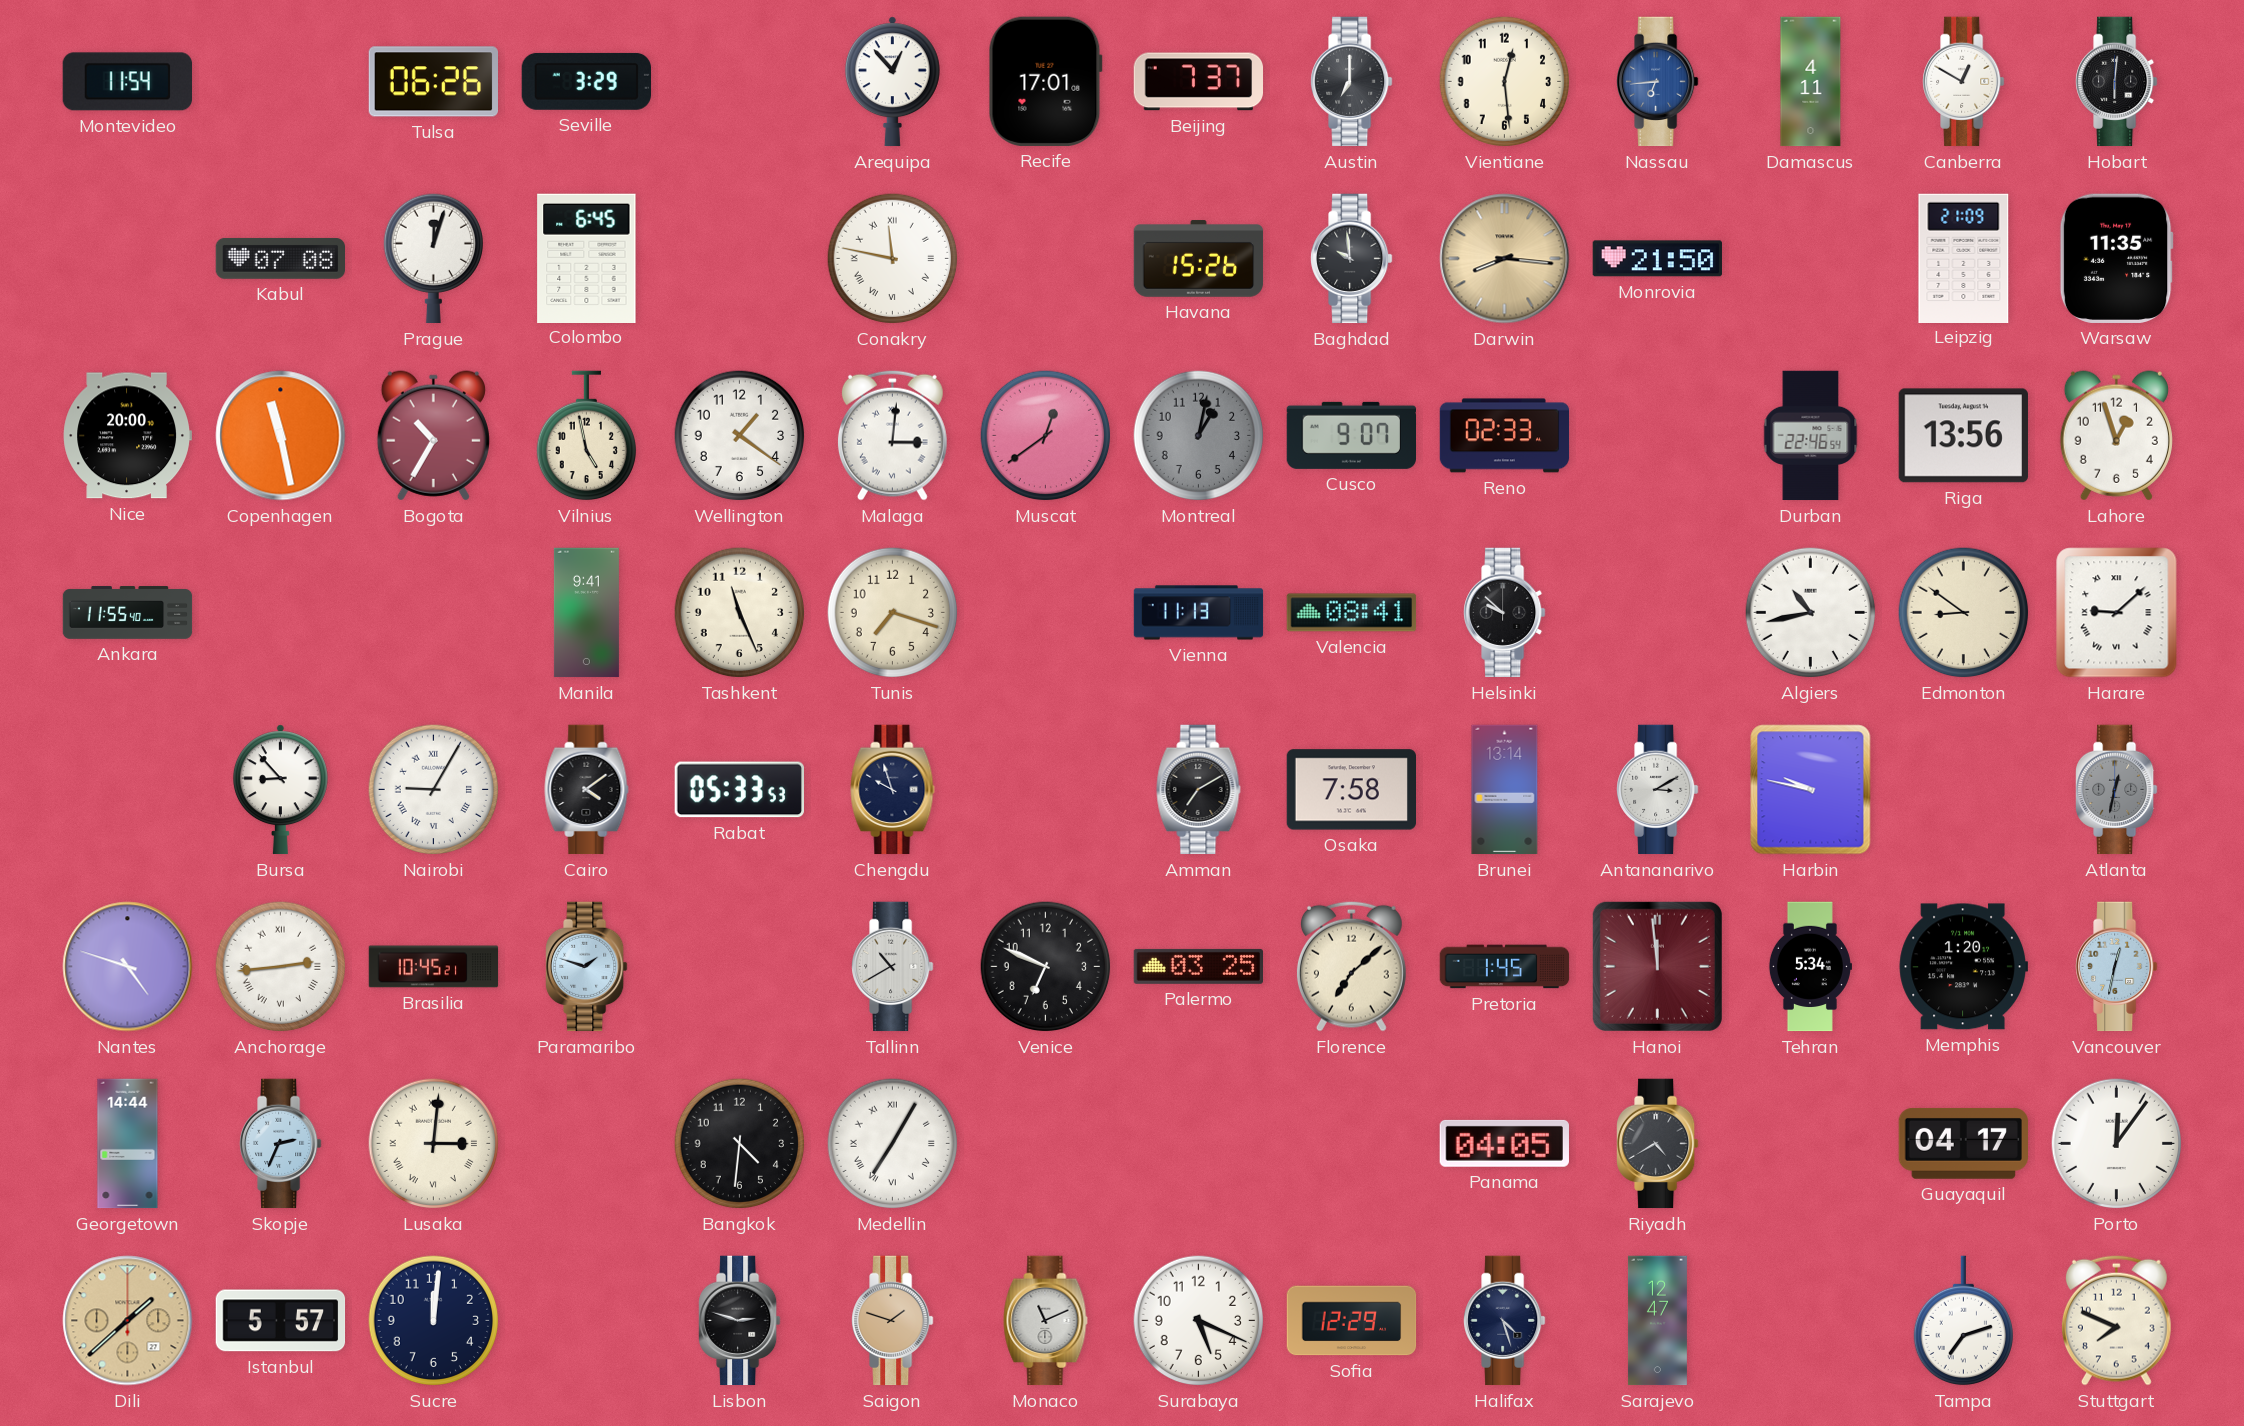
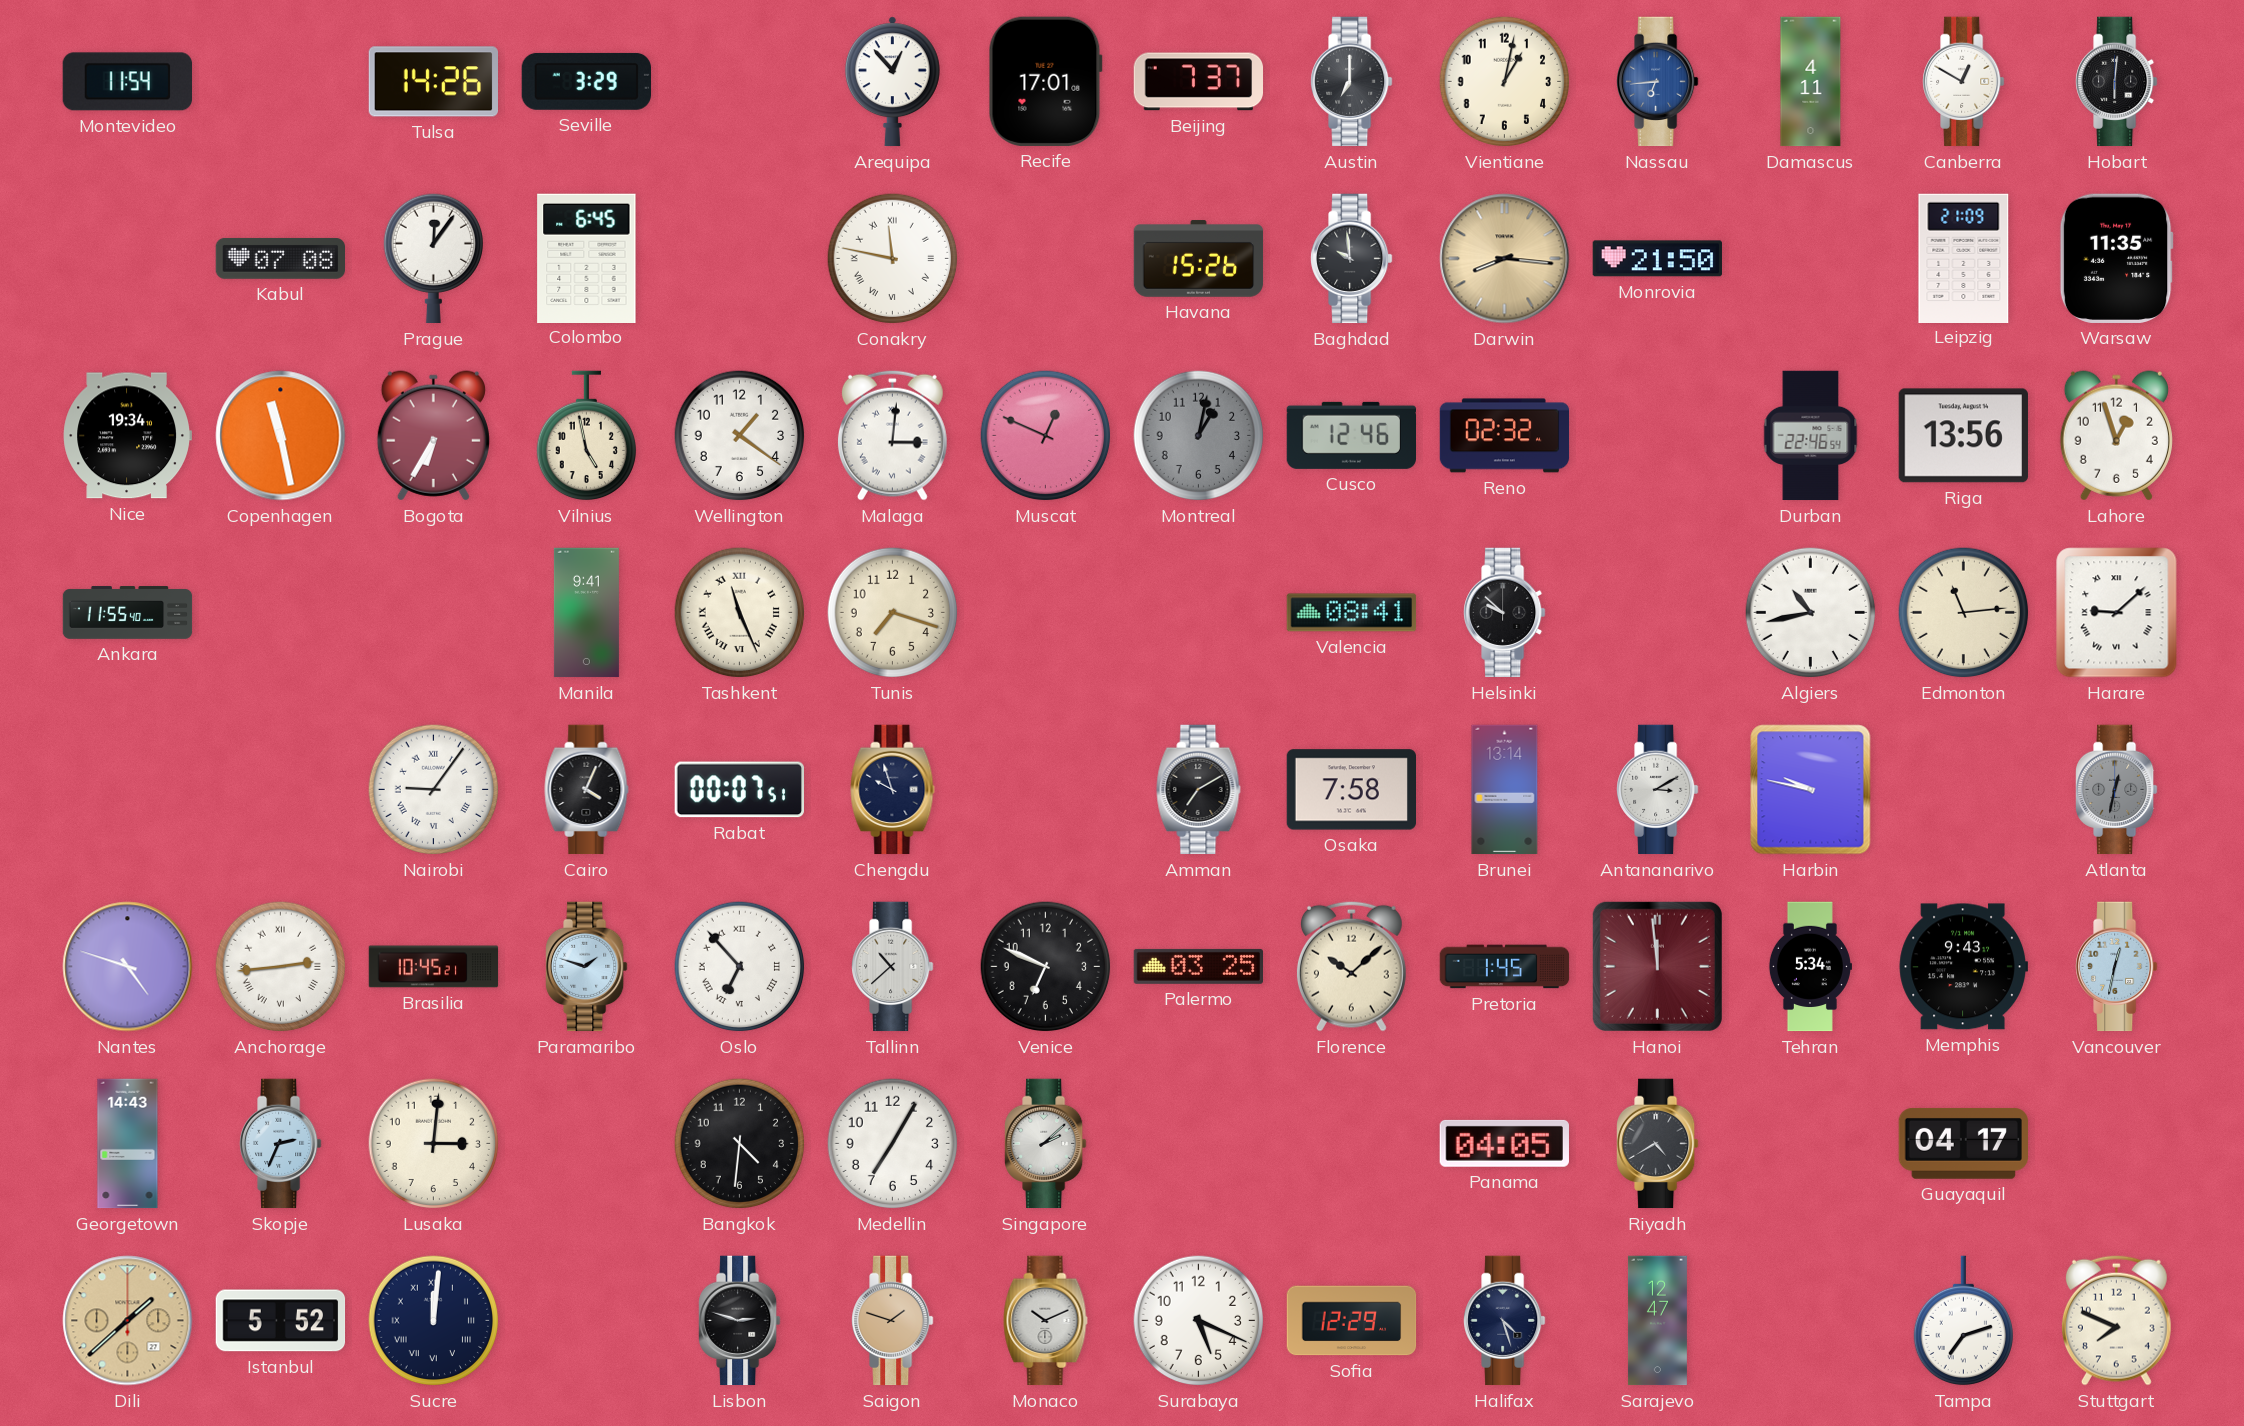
Tulsa: 06:26 -> 14:26 (433, 82)
Vientiane: 12:29 -> 1:02 (1505, 82)
Prague: 12:03 -> 12:06 (433, 259)
Nice: 20:00 -> 19:34 (127, 436)
Bogota: 10:35 -> 6:35 (433, 436)
Muscat: 12:39 -> 12:49 (1046, 436)
Cusco: 9:07 -> 12:46 (1351, 435)
Reno: 02:33 -> 02:32 (1505, 436)
Tashkent numerals: Arabic -> Roman (740, 613)
Vienna: 11:13 -> none (1199, 613)
Edmonton: 8:51 -> 11:14 (1964, 613)
Bursa: 8:53 -> none (280, 790)
Nairobi: 9:05 -> 9:06 (434, 790)
Cairo: 4:09 -> 4:04 (587, 790)
Rabat: 05:33 -> 00:07 (739, 790)
Oslo: none -> 6:53 (740, 967)
Tallinn: 10:40 -> 10:38 (893, 967)
Florence: 7:08 -> 10:08 (1351, 966)
Memphis: 1:20 -> 9:43 (1963, 967)
Georgetown: 14:44 -> 14:43 (128, 1144)
Lusaka numerals: Roman -> Arabic (434, 1144)
Medellin numerals: Roman -> Arabic (893, 1144)
Singapore: none -> 2:08 (1046, 1144)
Porto: 12:06 -> none (2117, 1144)
Istanbul: 5:57 -> 5:52 (281, 1321)
Sucre numerals: Arabic -> Roman (434, 1321)
Monaco: 11:11 -> 10:11 (1046, 1321)
